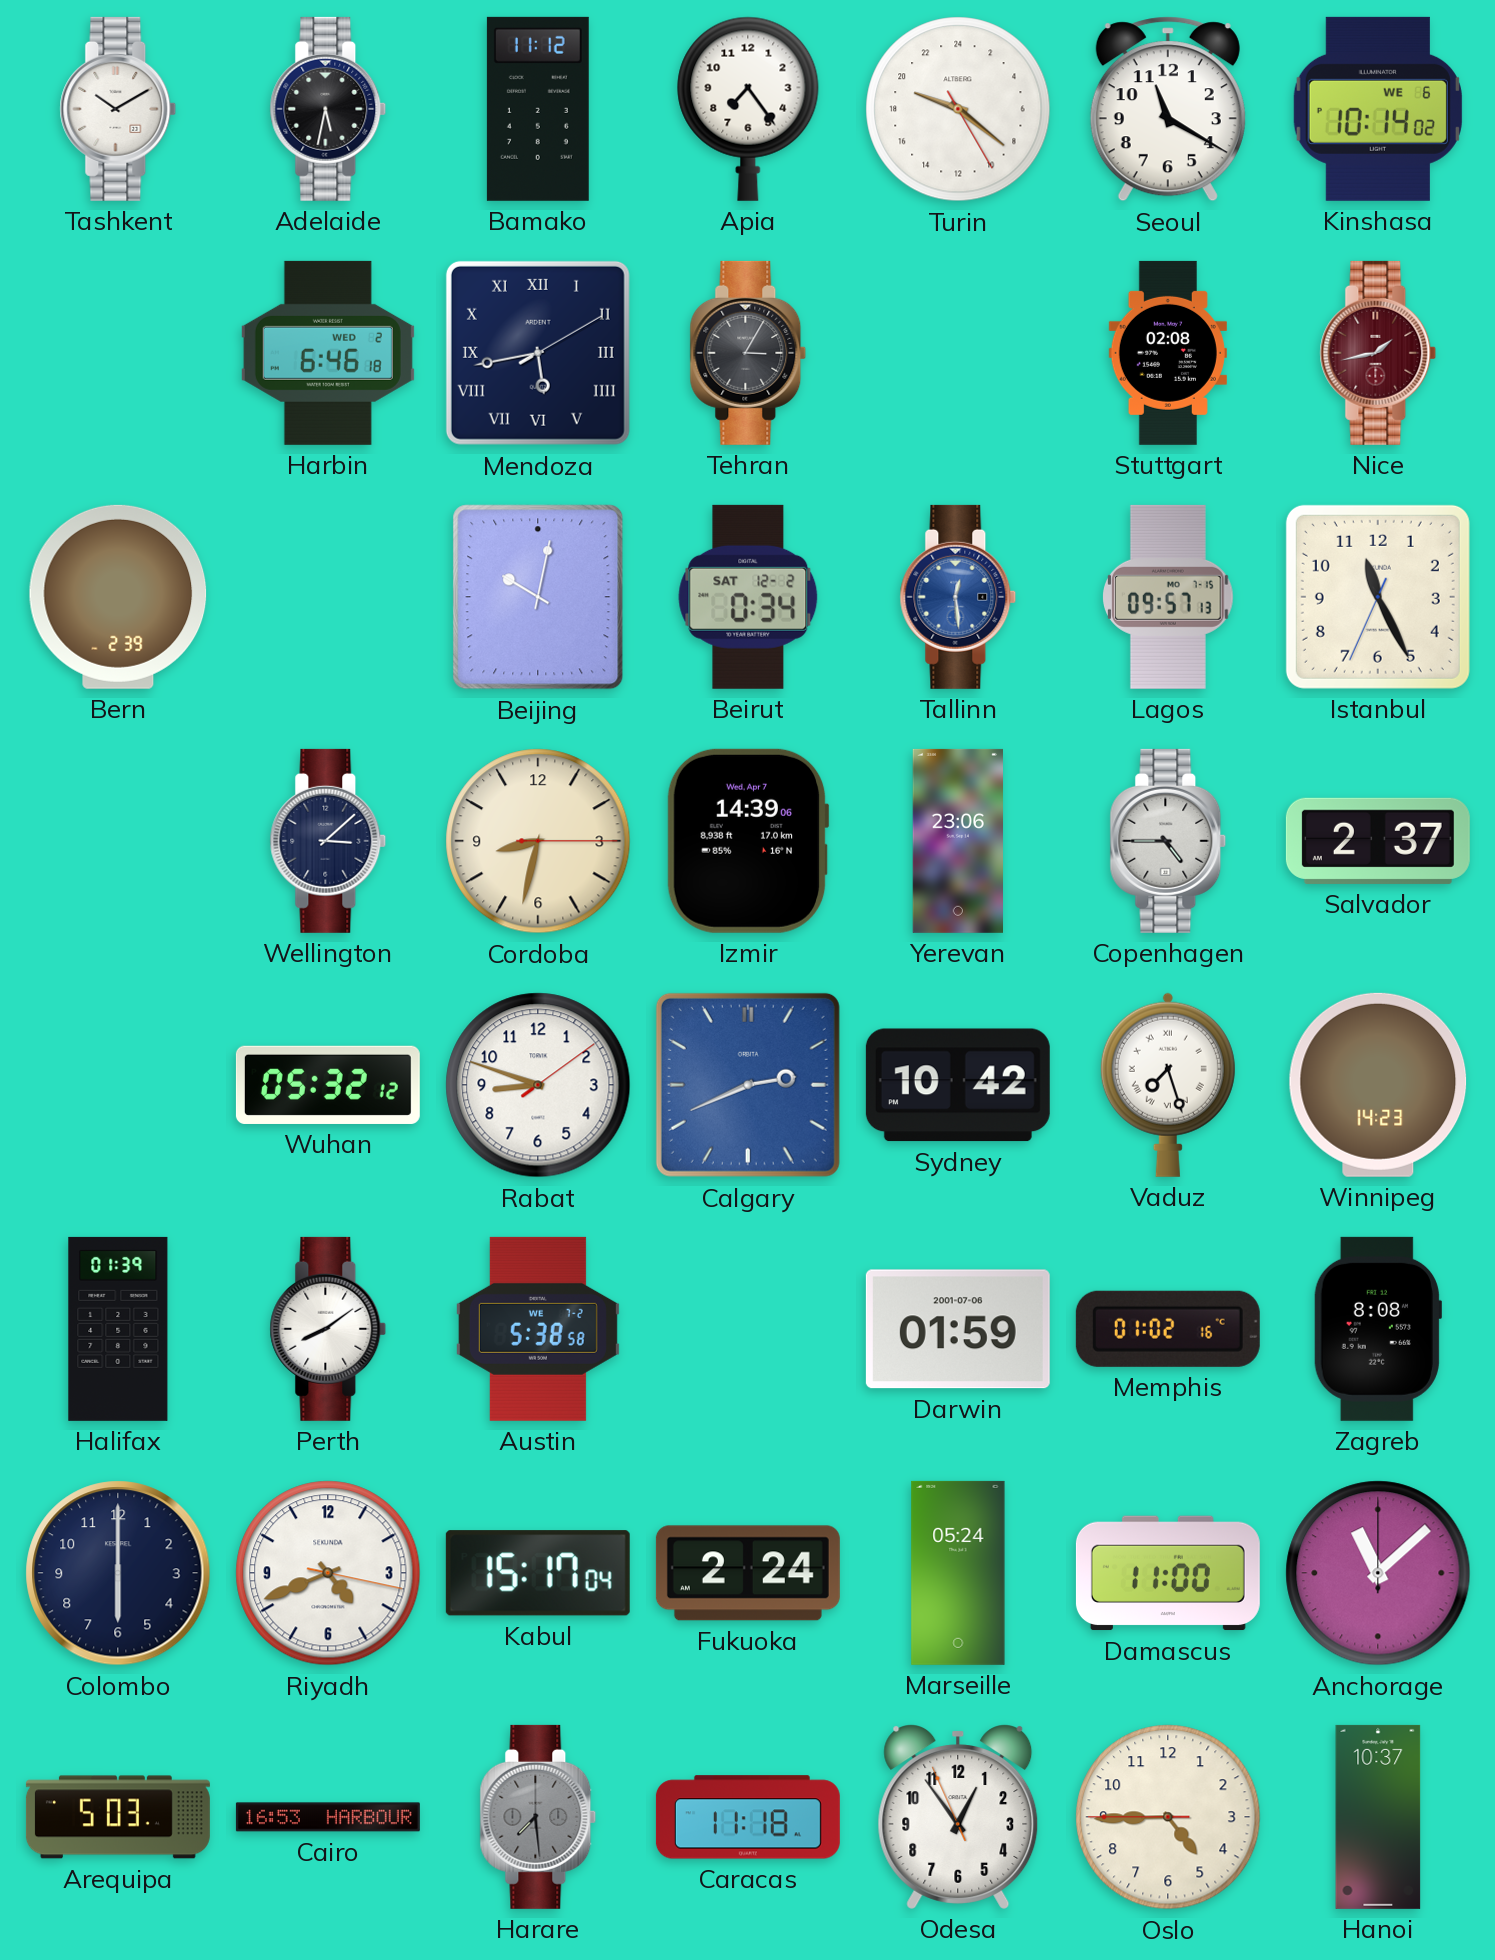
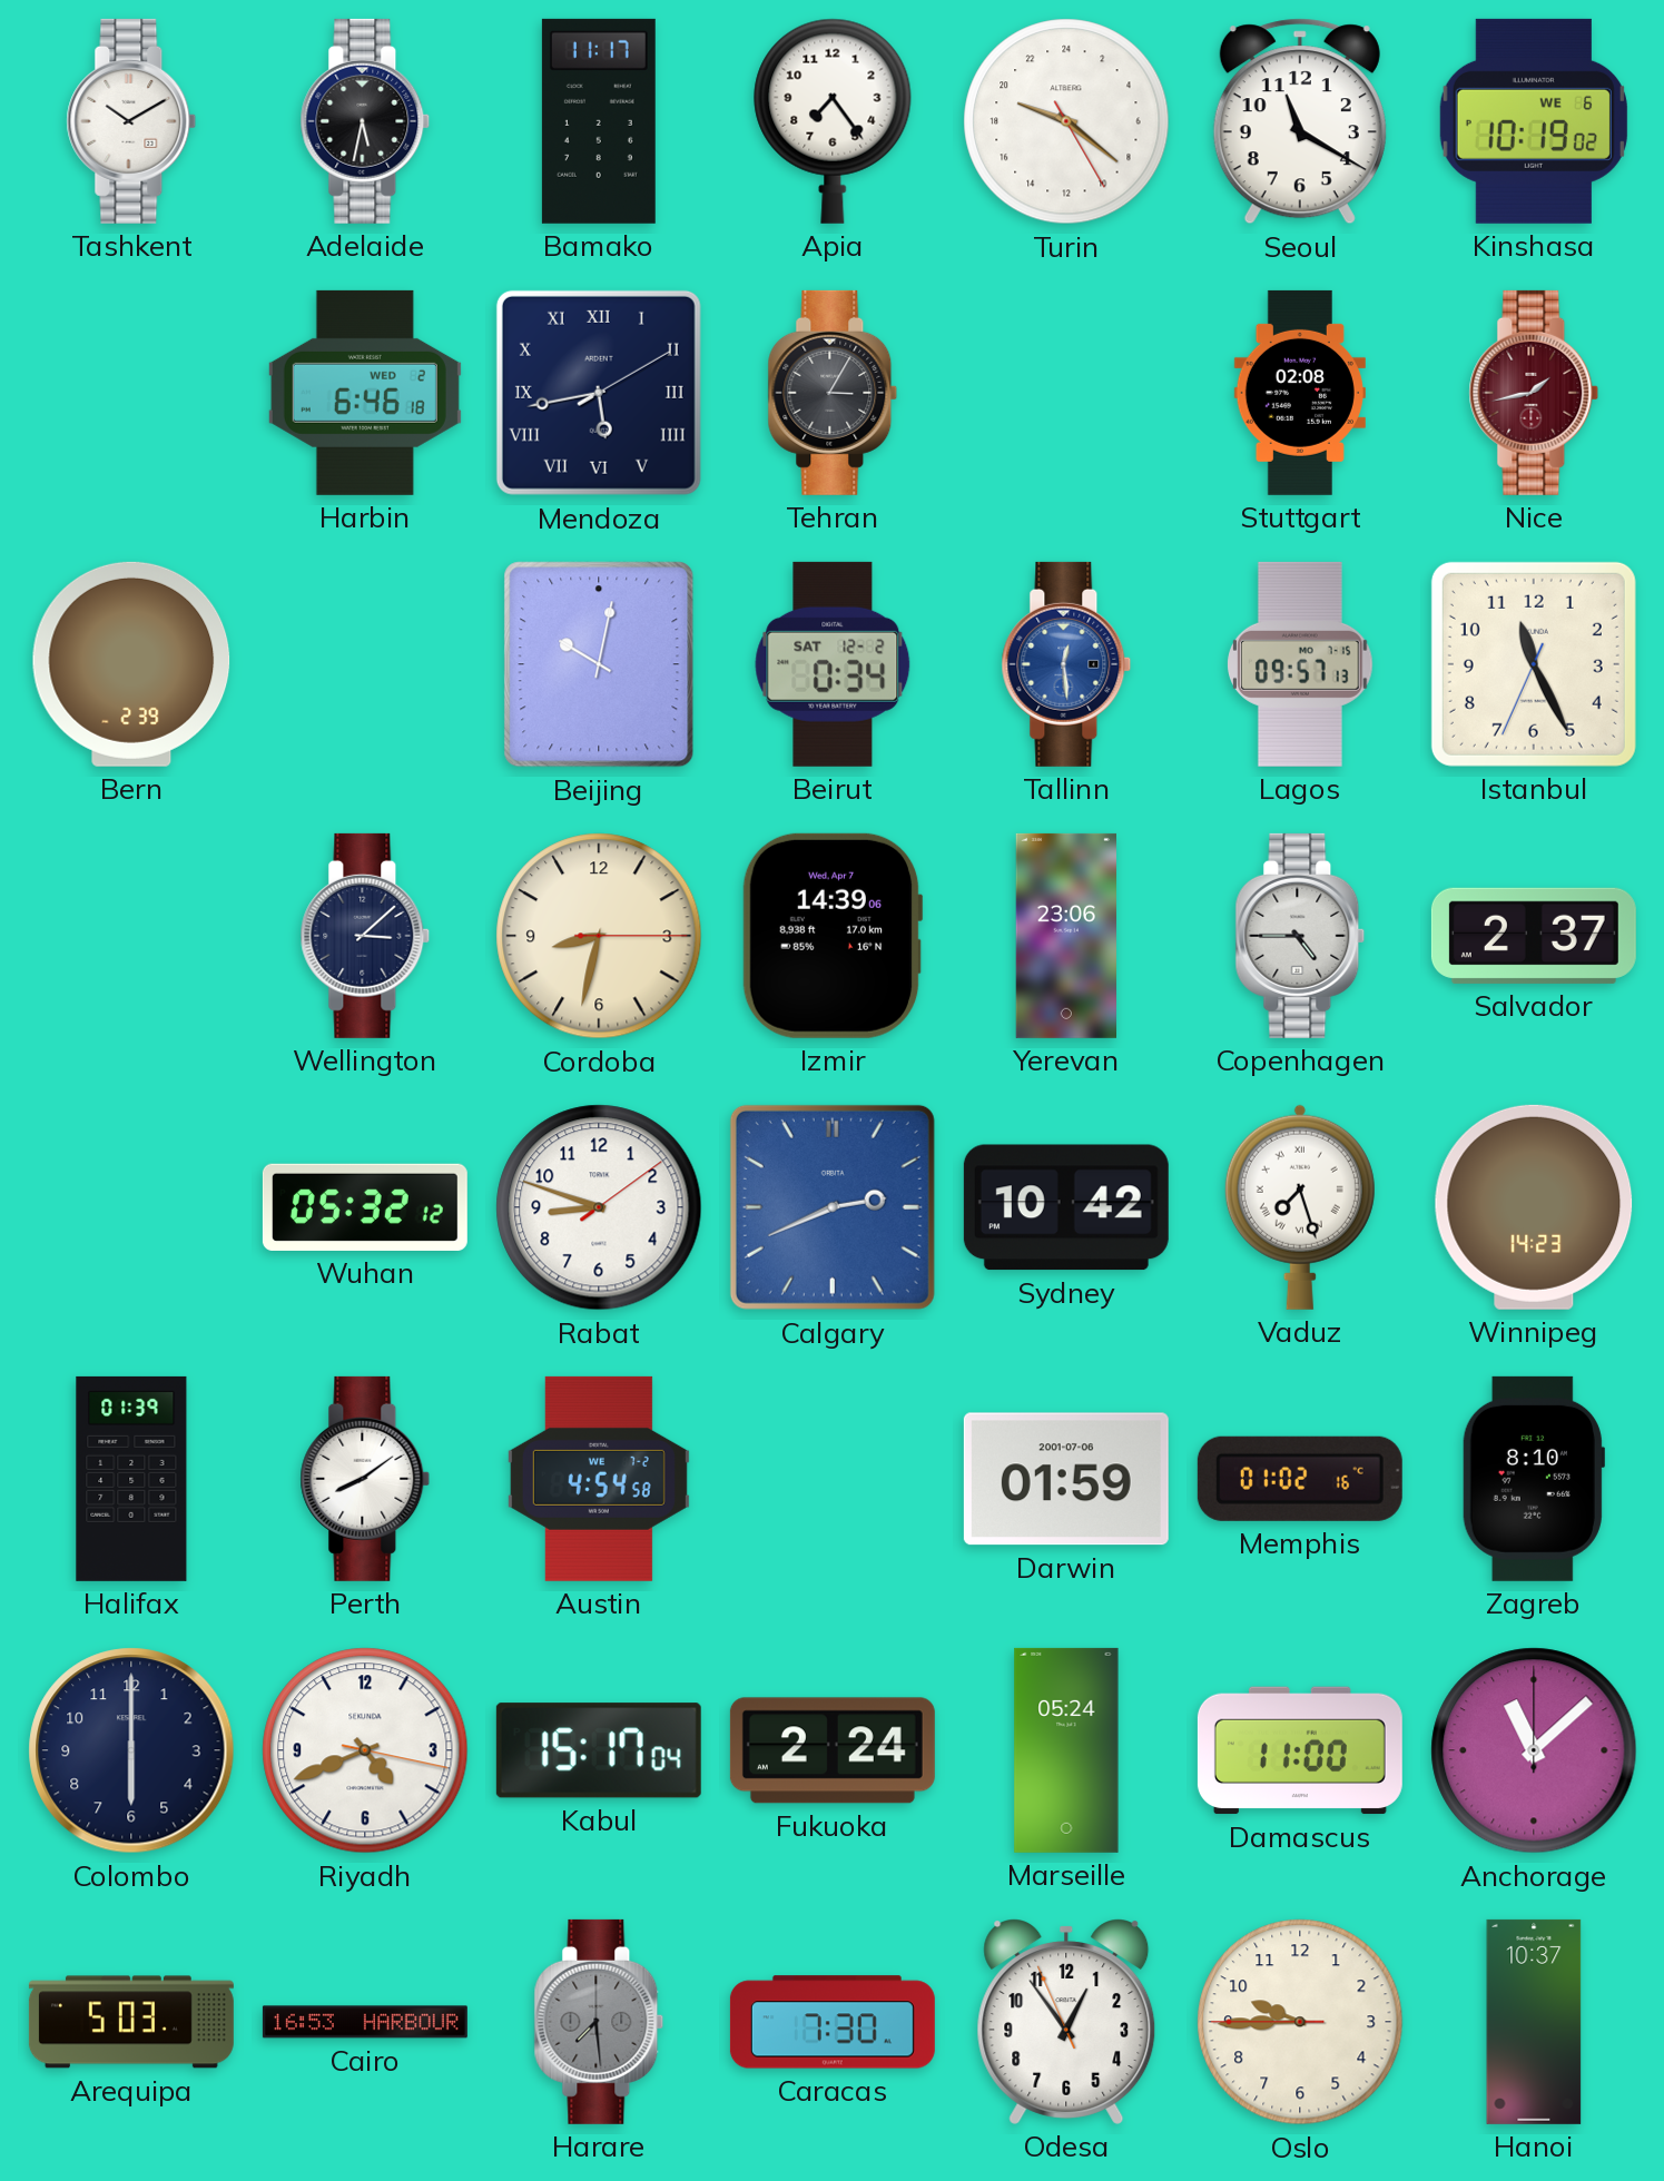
Bamako: 11:12 -> 11:17 (599, 121)
Kinshasa: 10:14 -> 10:19 (1534, 121)
Austin: 5:38 -> 4:54 (599, 1479)
Zagreb: 8:08 -> 8:10 (1533, 1479)
Caracas: 11:18 -> 7:30 (833, 2022)
Oslo: 4:44 -> 9:44 (1300, 2022)
